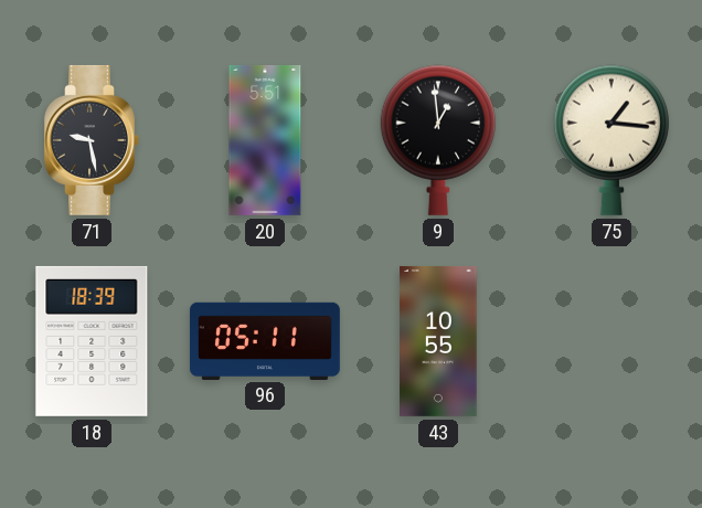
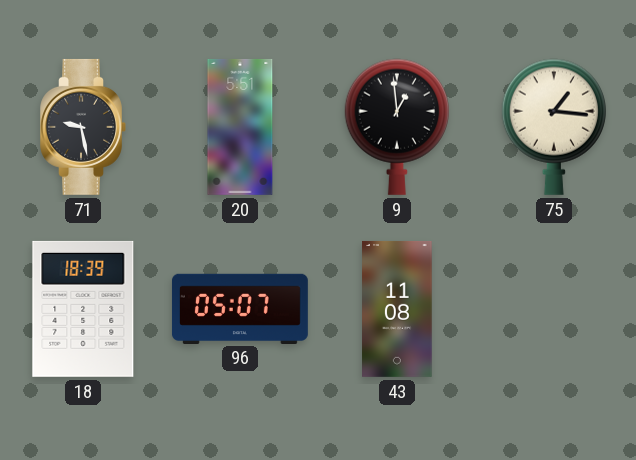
96: 05:11 -> 05:07 (240, 308)
43: 10:55 -> 11:08 (397, 309)
